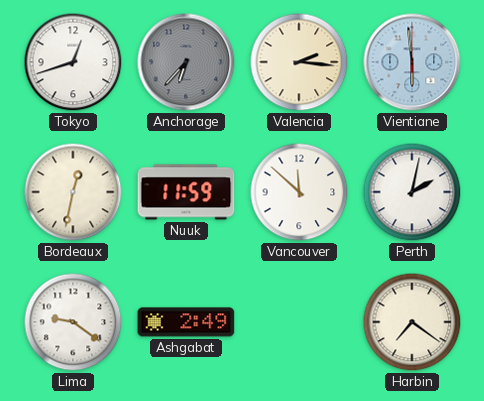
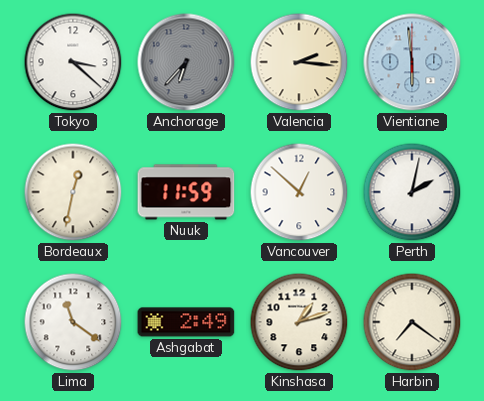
Tokyo: 12:42 -> 3:22 (73, 62)
Vancouver: 11:52 -> 12:52 (299, 192)
Lima: 9:21 -> 11:21 (73, 322)
Kinshasa: none -> 1:12 (299, 322)
